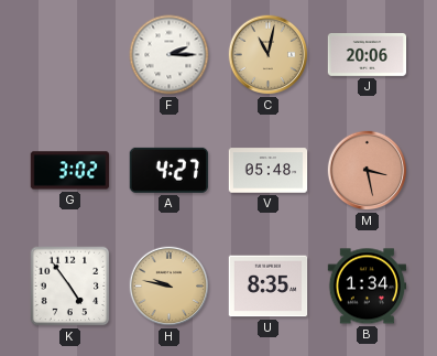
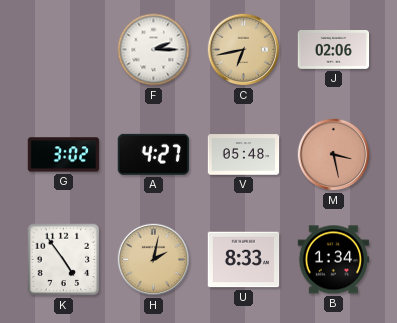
C: 11:02 -> 6:43 (244, 50)
J: 20:06 -> 02:06 (334, 50)
H: 9:47 -> 2:02 (154, 260)
U: 8:35 -> 8:33 (244, 260)
